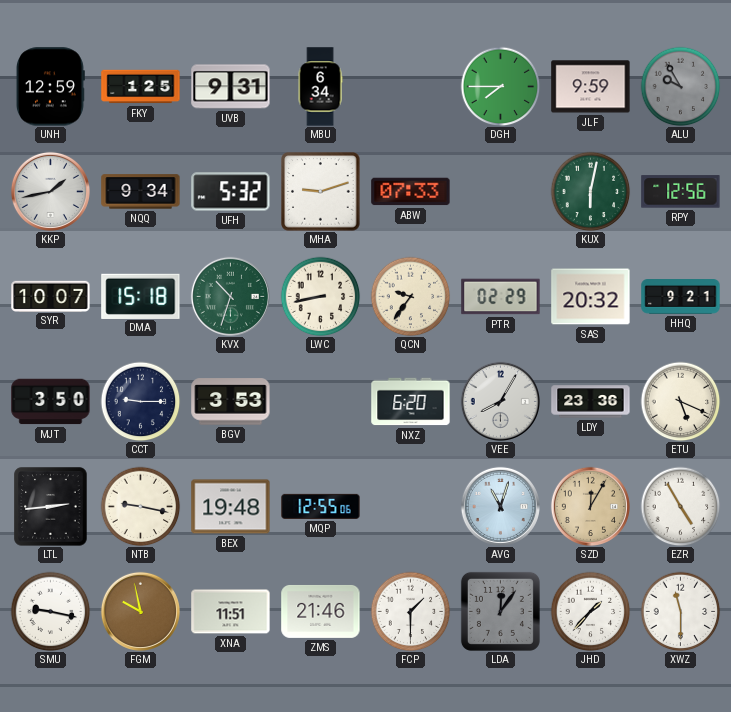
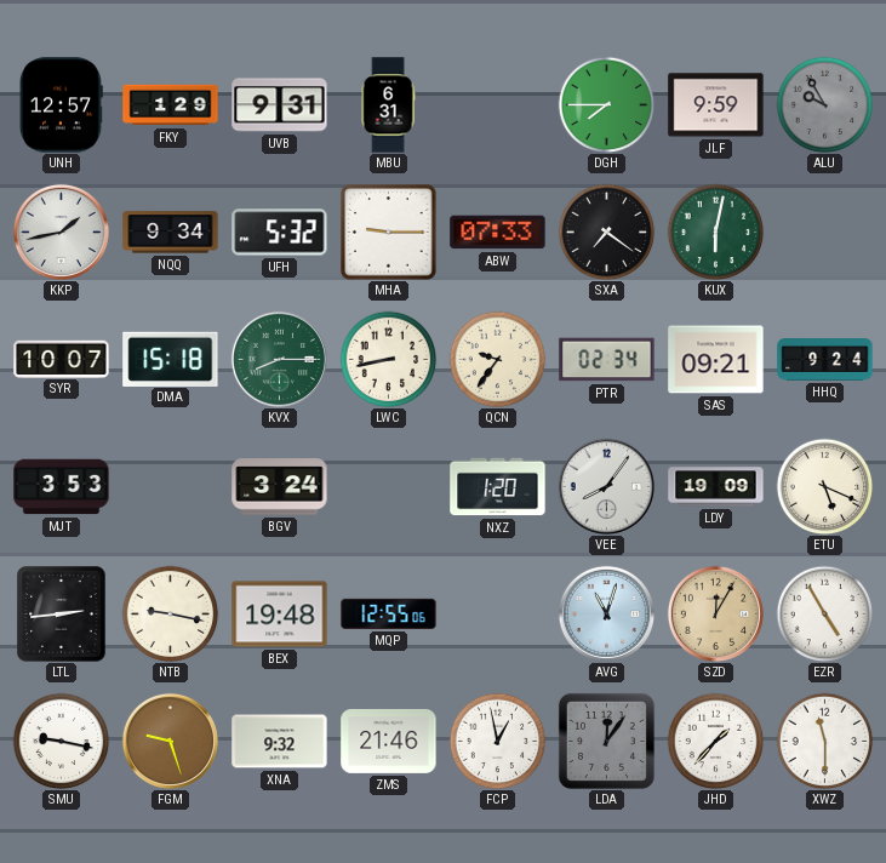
UNH: 12:59 -> 12:57 (61, 105)
FKY: 1:25 -> 1:29 (171, 105)
MBU: 6:34 -> 6:31 (388, 105)
MHA: 9:12 -> 9:15 (389, 233)
SXA: none -> 7:21 (606, 232)
RPY: 12:56 -> none (681, 192)
KVX: 10:33 -> 8:15 (279, 359)
PTR: 02:29 -> 02:34 (607, 360)
SAS: 20:32 -> 09:21 (716, 360)
HHQ: 9:21 -> 9:24 (825, 360)
MJT: 3:50 -> 3:53 (62, 487)
CCT: 9:15 -> none (140, 401)
BGV: 3:53 -> 3:24 (280, 487)
NXZ: 6:20 -> 1:20 (498, 487)
VEE: 8:05 -> 8:06 (606, 486)
LDY: 23:36 -> 19:09 (716, 487)
FGM: 9:58 -> 9:27 (170, 741)
XNA: 11:51 -> 9:32 (280, 742)
FCP: 1:30 -> 12:58 (497, 741)
